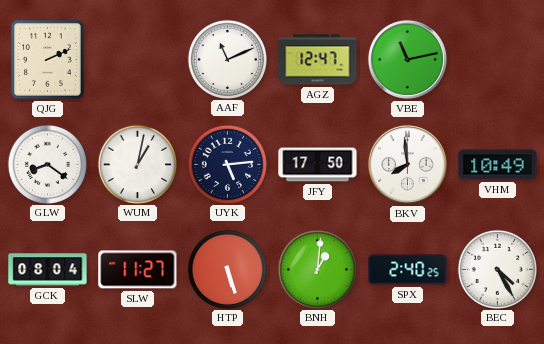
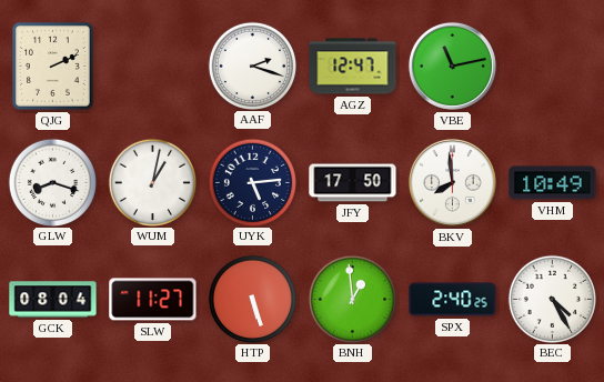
AAF: 11:11 -> 2:18 (252, 66)
GLW: 8:21 -> 8:18 (52, 182)
BNH: 1:01 -> 12:59 (352, 299)
